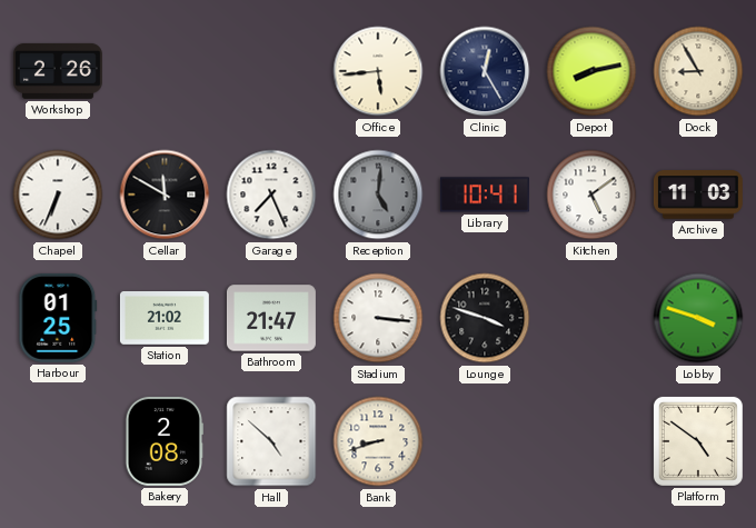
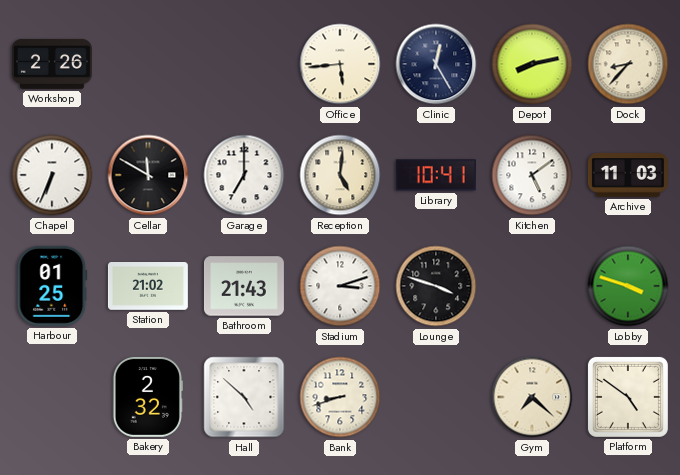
Dock: 8:55 -> 8:37 (628, 64)
Garage: 7:26 -> 7:00 (244, 175)
Reception dial: grey -> cream (340, 175)
Bathroom: 21:47 -> 21:43 (244, 286)
Stadium: 3:16 -> 3:12 (340, 286)
Bakery: 2:08 -> 2:32 (147, 397)
Gym: none -> 7:22 (532, 397)
